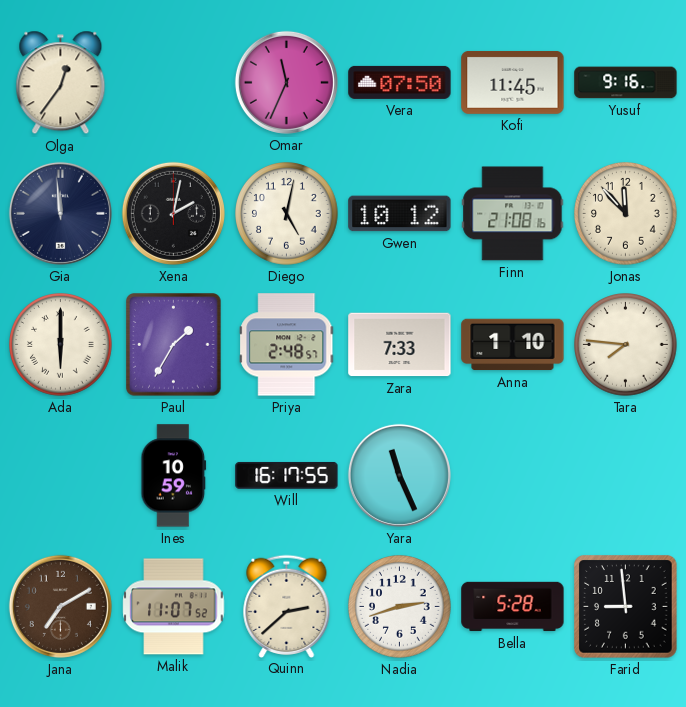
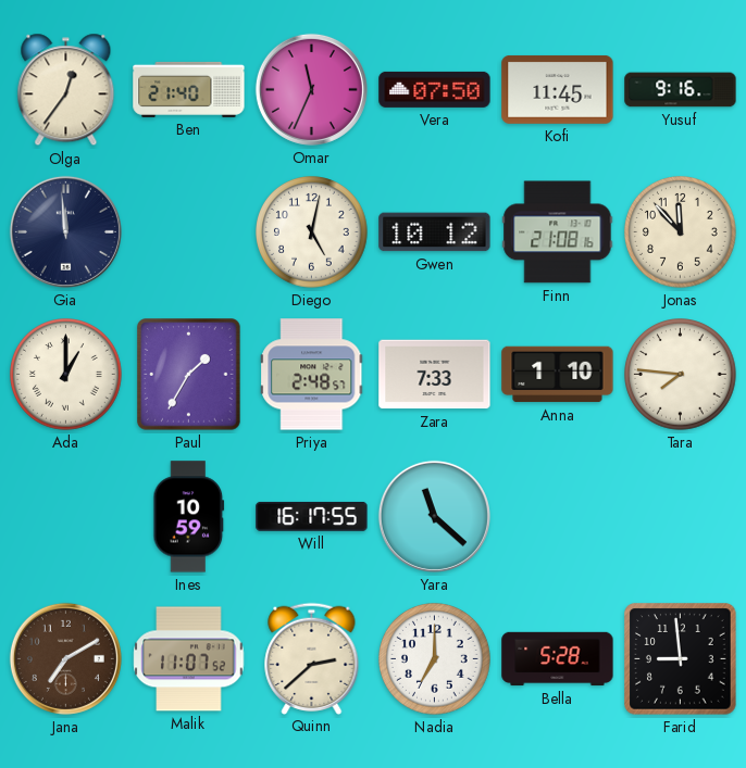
Ben: none -> 21:40 (189, 89)
Xena: 2:02 -> none (173, 213)
Ada: 6:00 -> 1:00 (66, 375)
Yara: 11:26 -> 11:22 (434, 516)
Nadia: 2:42 -> 7:00 (435, 659)
